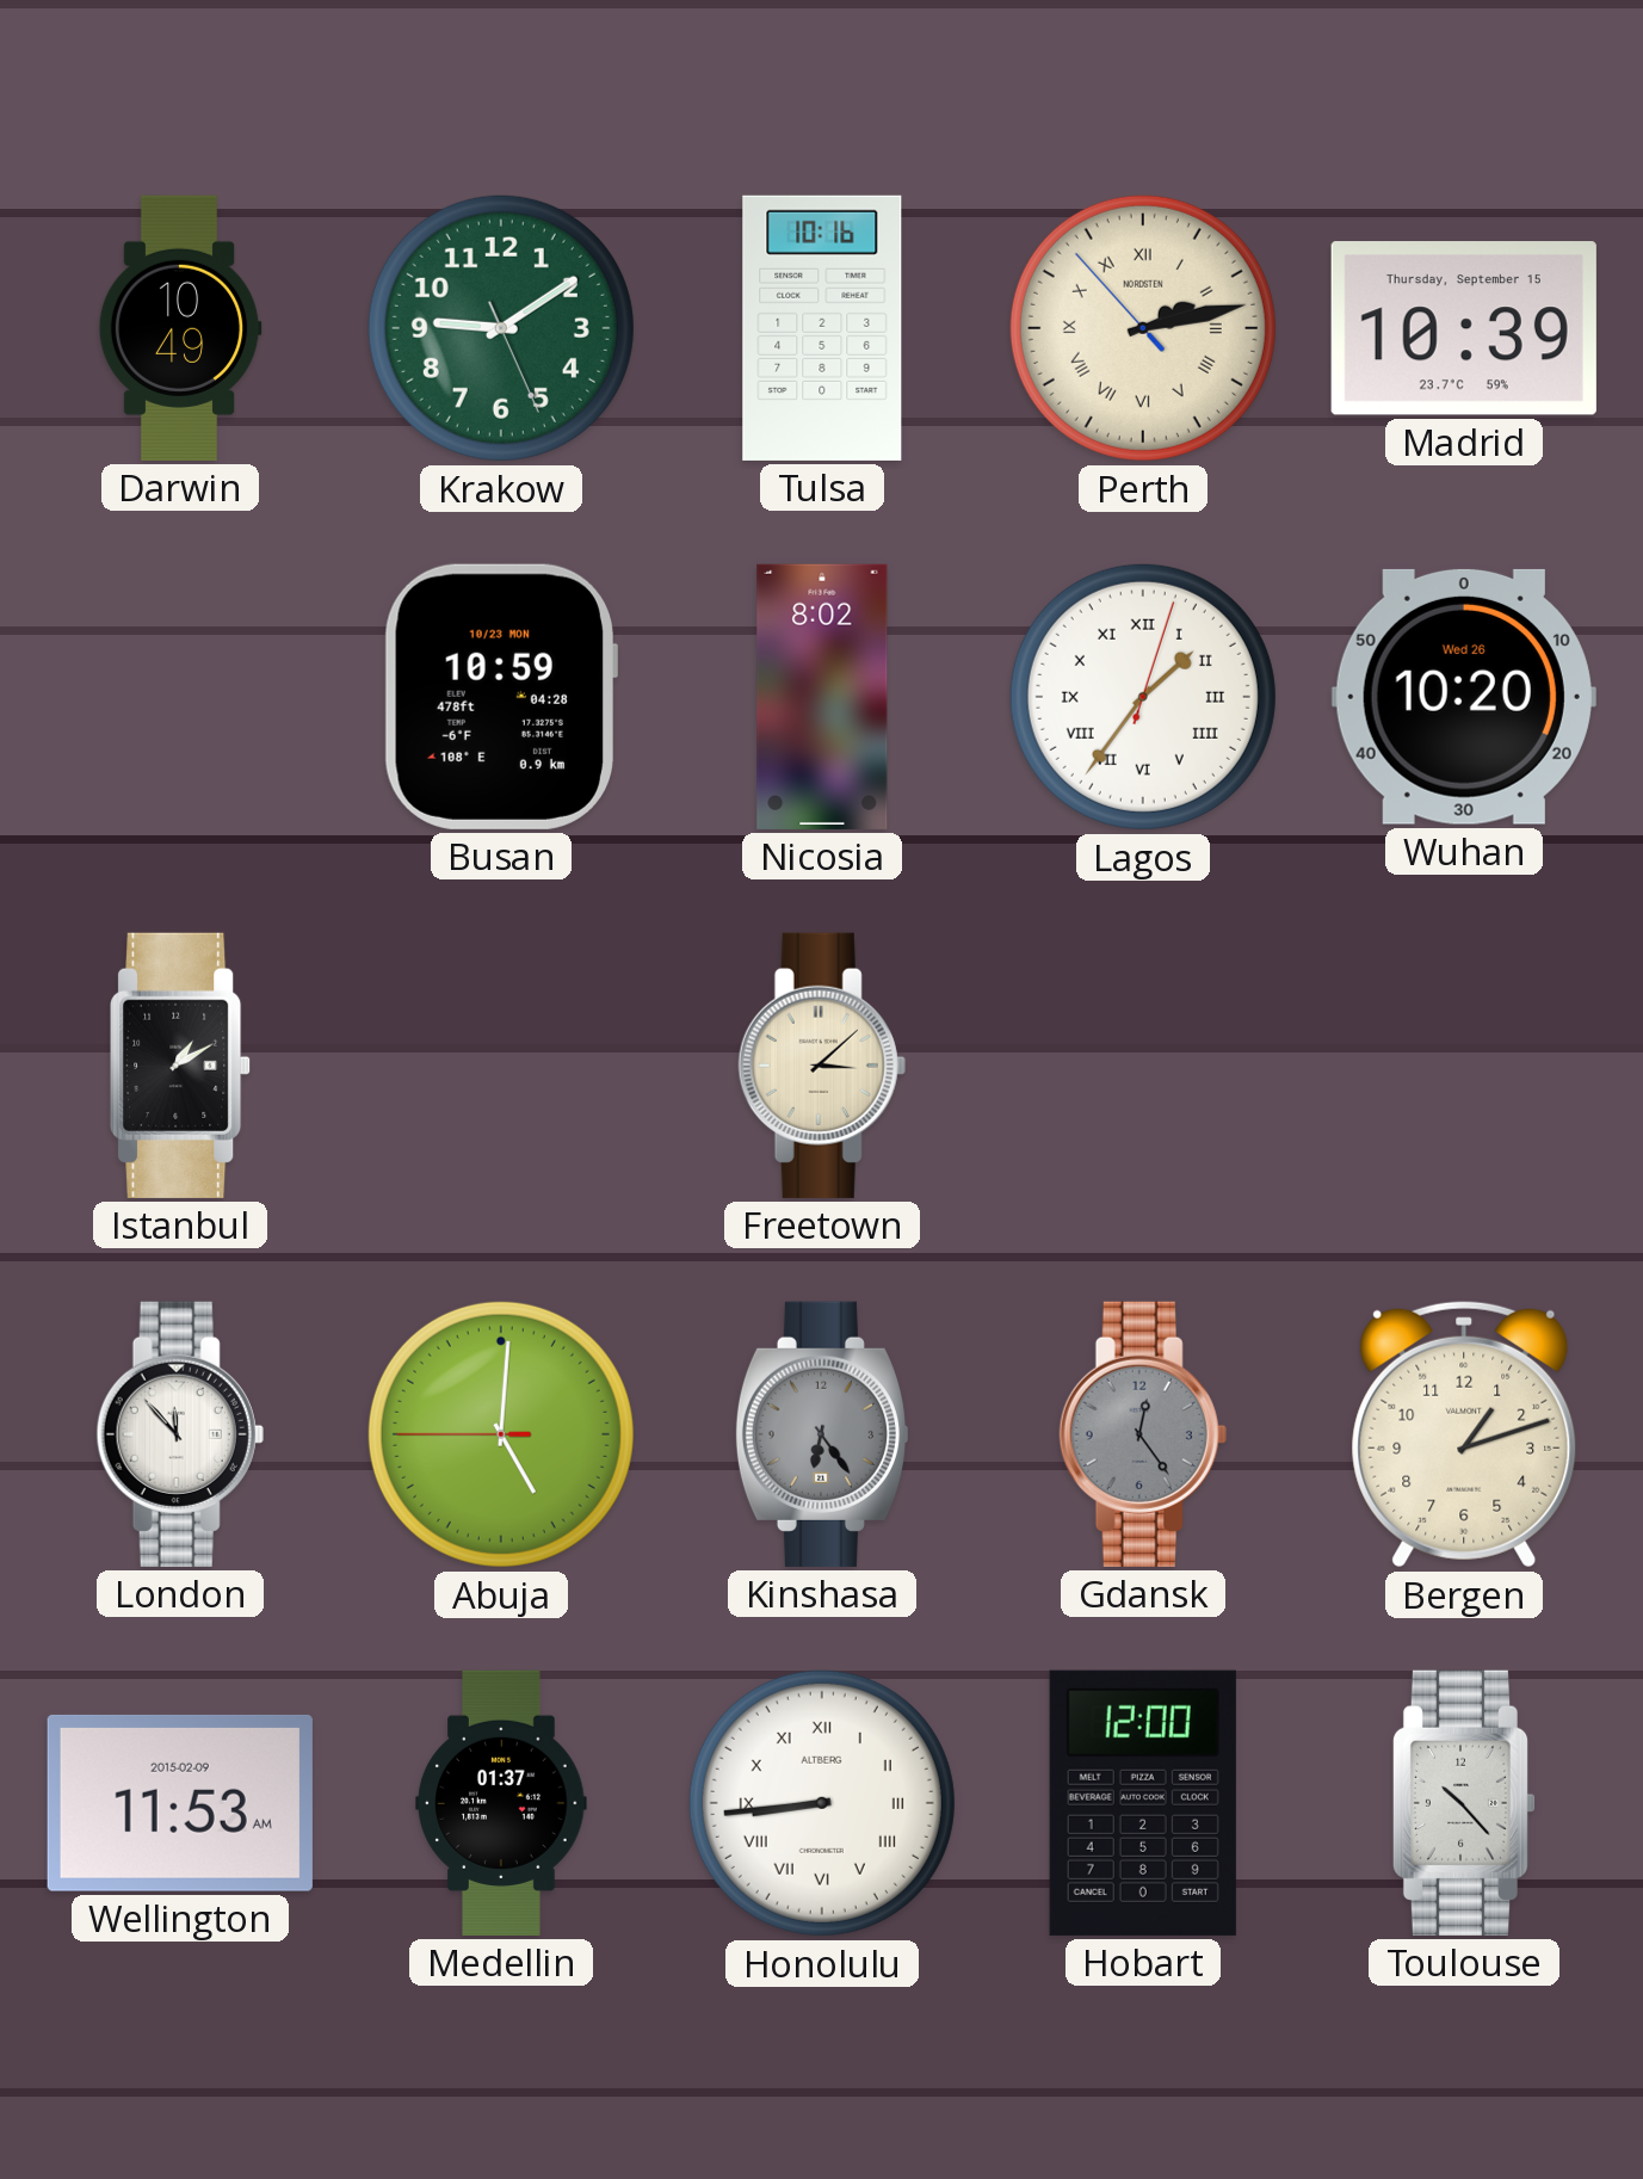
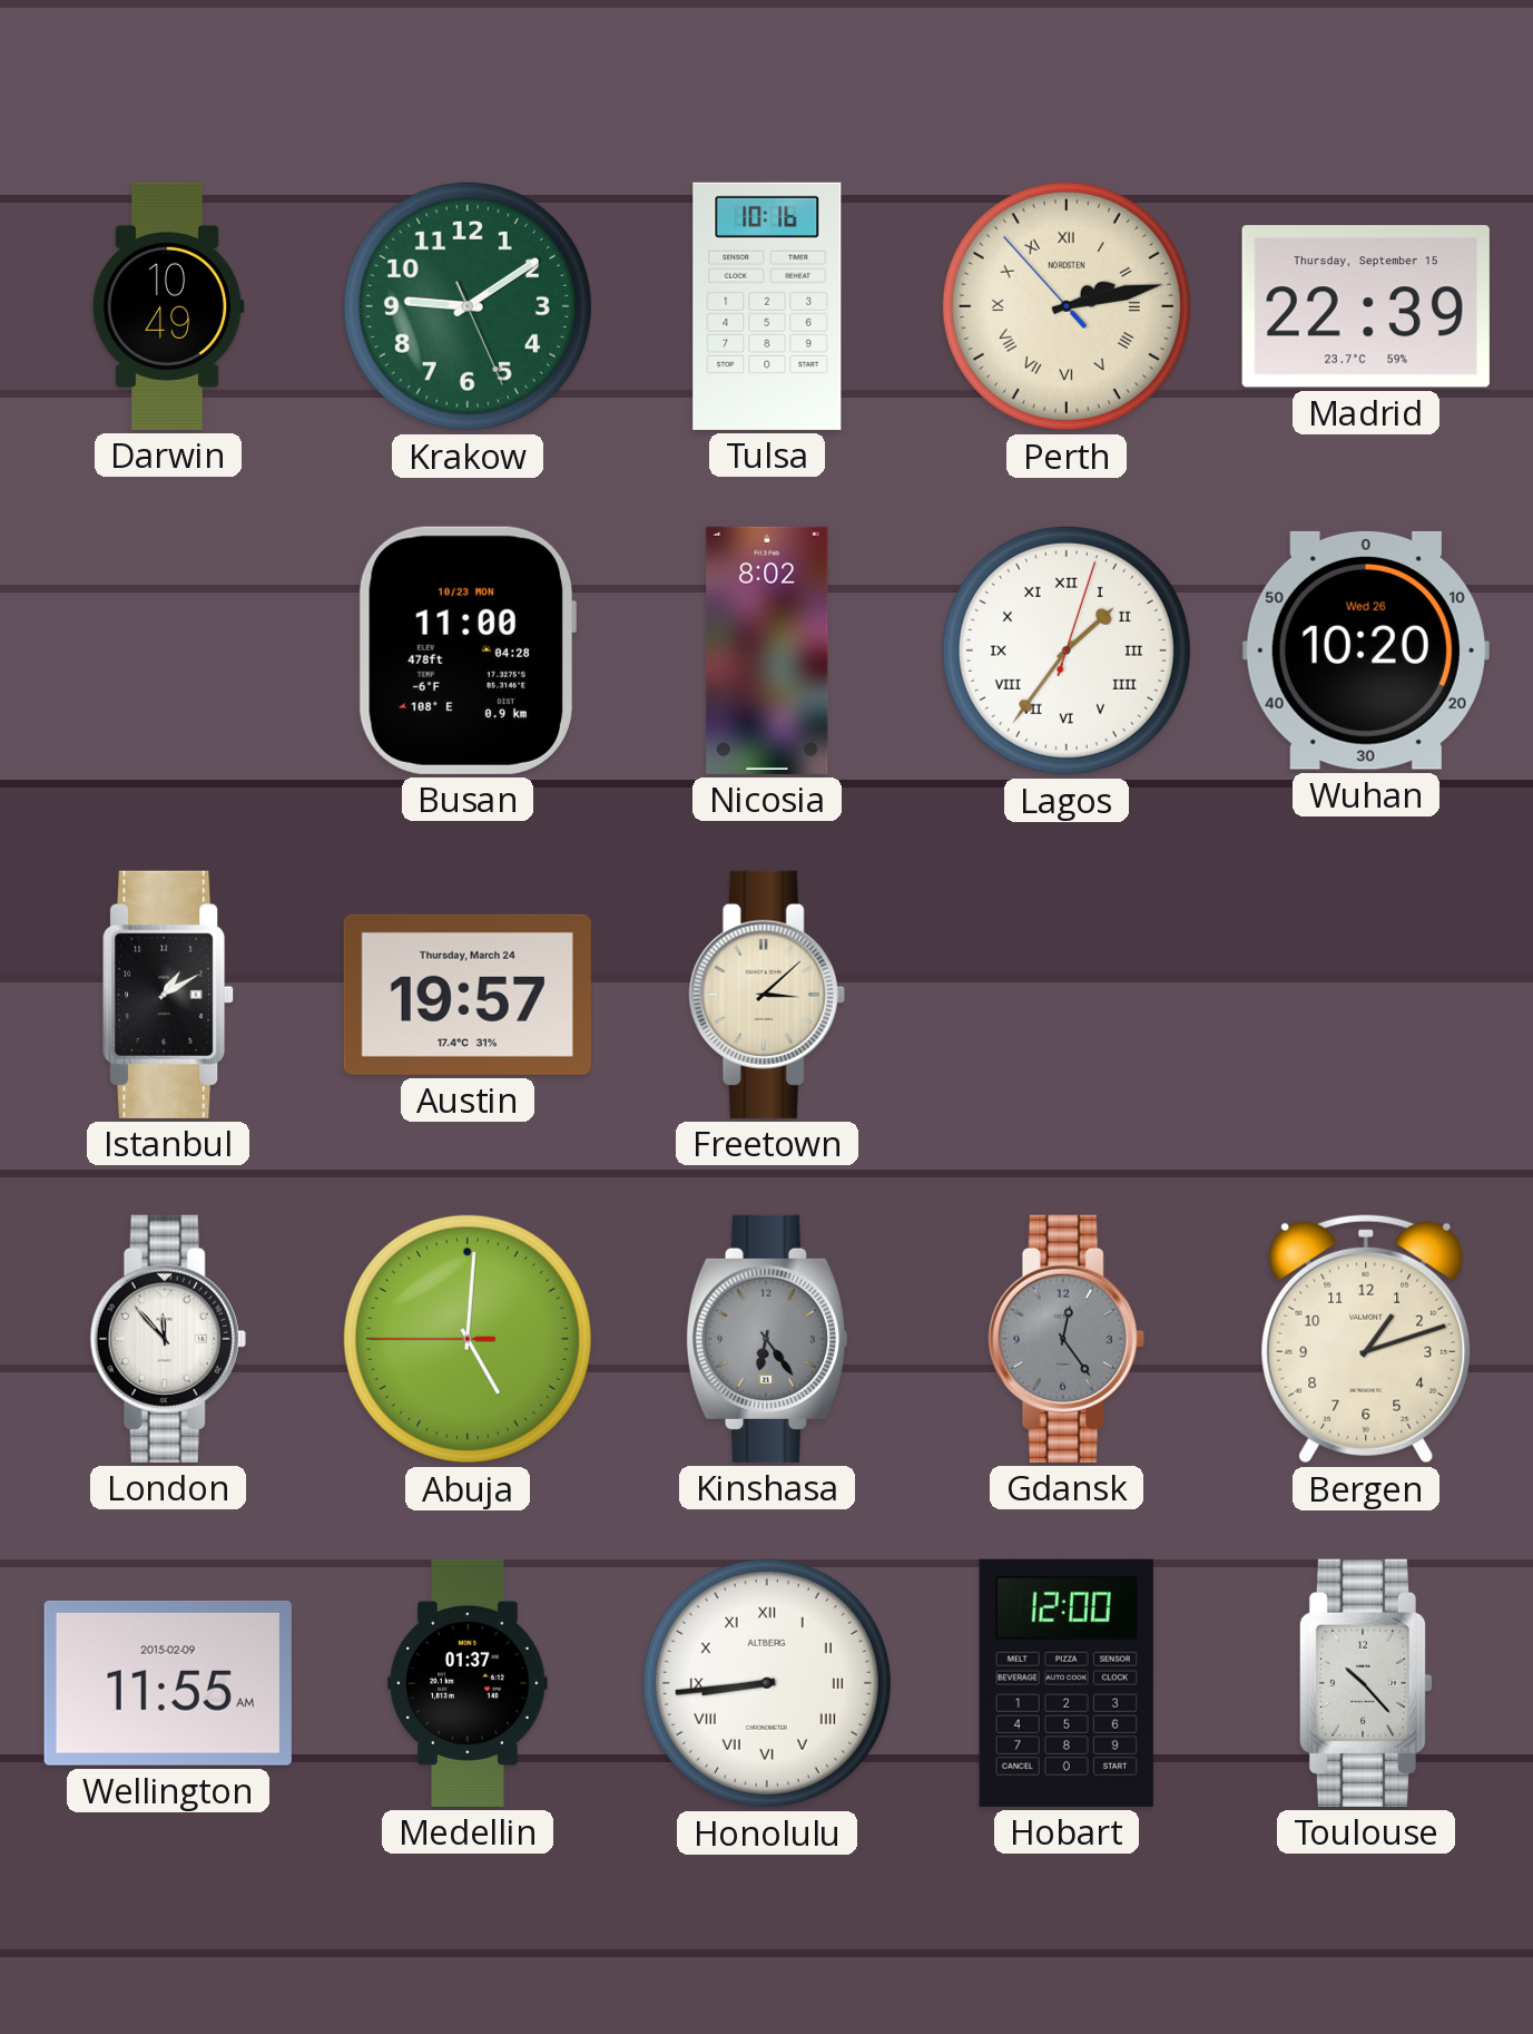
Madrid: 10:39 -> 22:39 (1366, 306)
Busan: 10:59 -> 11:00 (466, 651)
Austin: none -> 19:57 (468, 995)
Wellington: 11:53 -> 11:55 (168, 1683)
